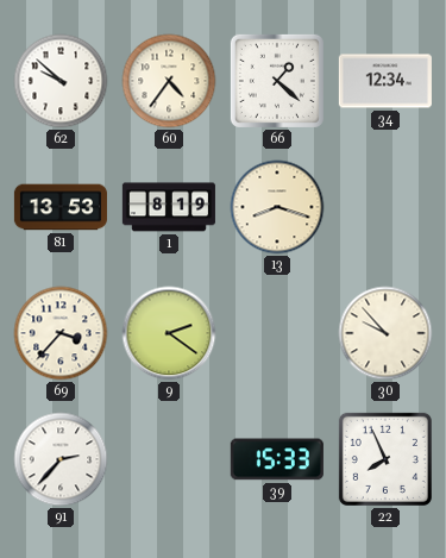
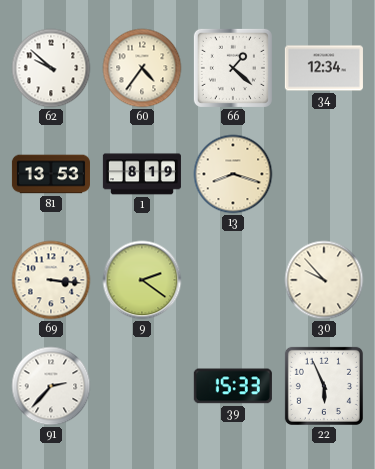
69: 3:37 -> 3:16 (51, 280)
22: 7:56 -> 5:56 (324, 386)
